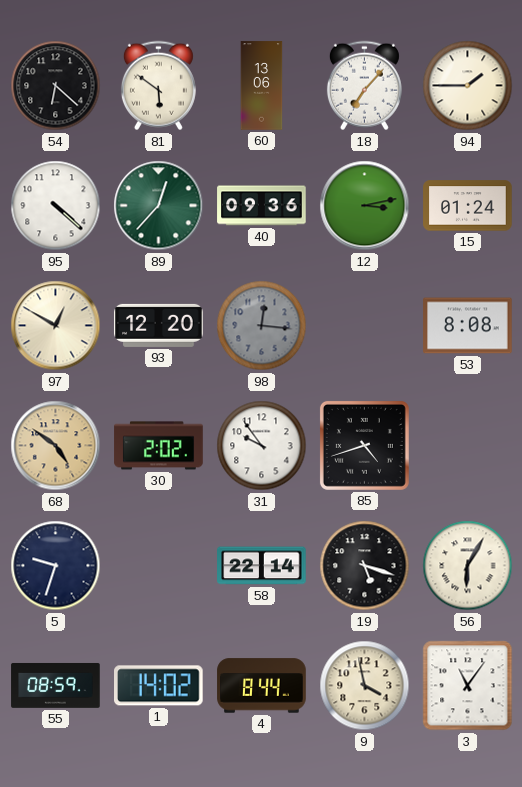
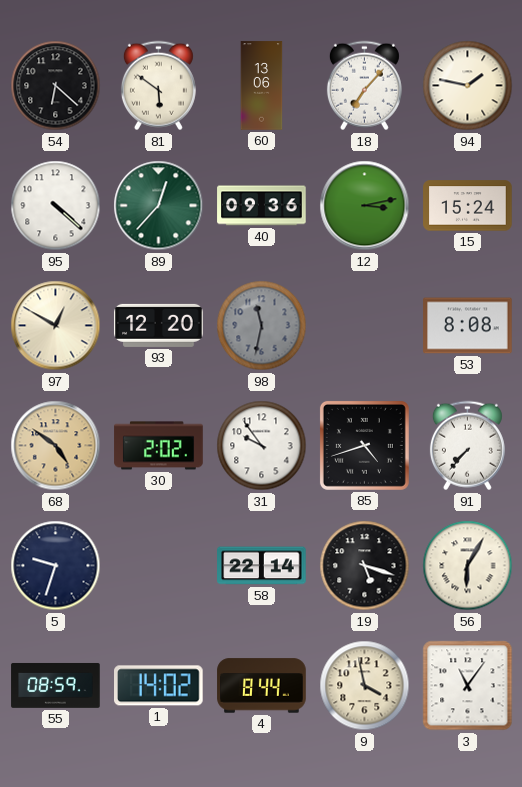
94: 1:45 -> 1:47 (468, 86)
15: 01:24 -> 15:24 (468, 206)
98: 12:16 -> 11:32 (262, 326)
91: none -> 7:37 (467, 446)
